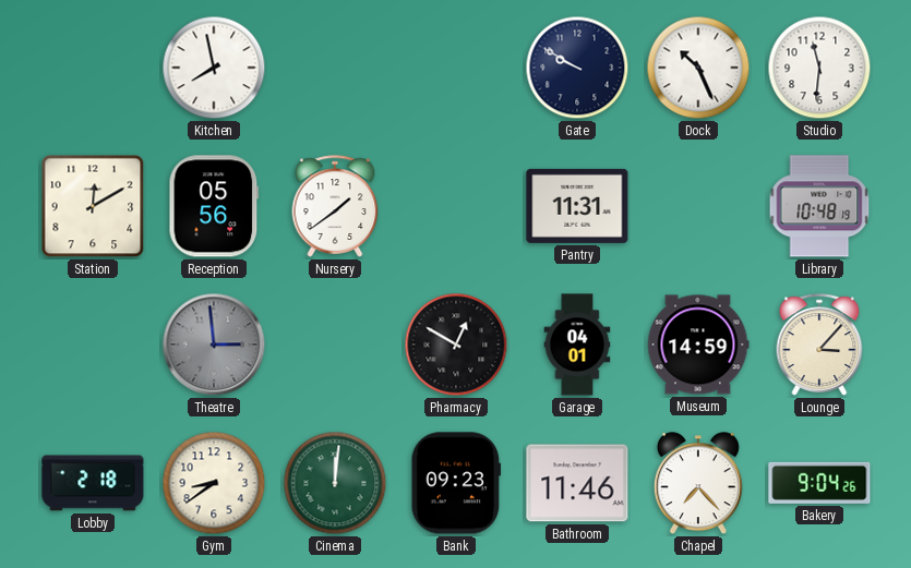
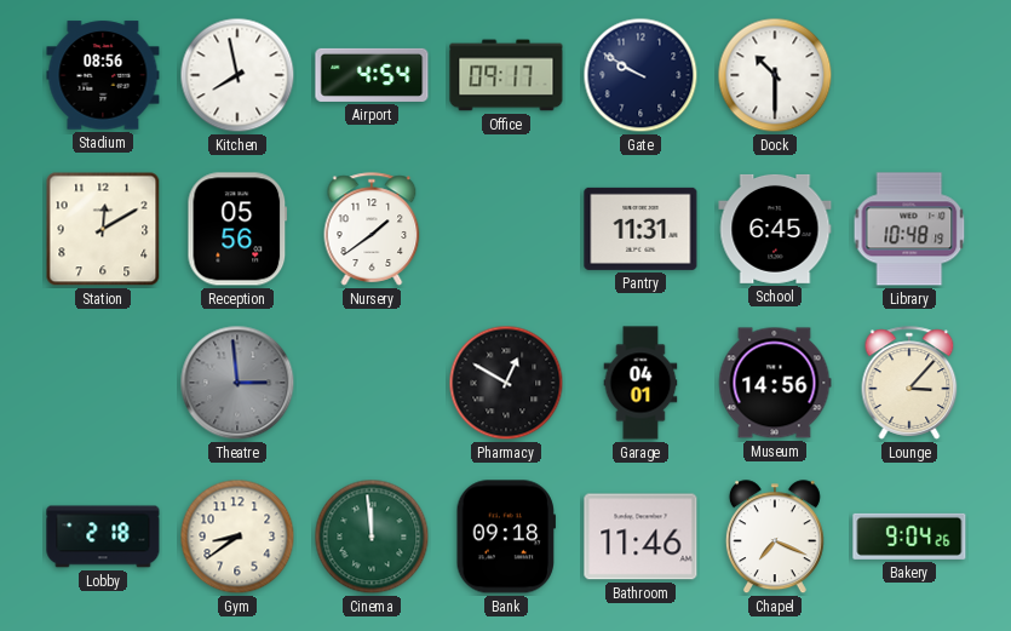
Stadium: none -> 08:56 (103, 75)
Airport: none -> 4:54 (372, 75)
Office: none -> 09:17 (506, 75)
Dock: 10:26 -> 10:30 (775, 75)
Studio: 11:31 -> none (819, 68)
School: none -> 6:45 (775, 229)
Museum: 14:59 -> 14:56 (775, 383)
Cinema: 12:01 -> 11:59 (372, 537)
Bank: 09:23 -> 09:18 (505, 537)
Chapel: 7:23 -> 7:19 (775, 538)
